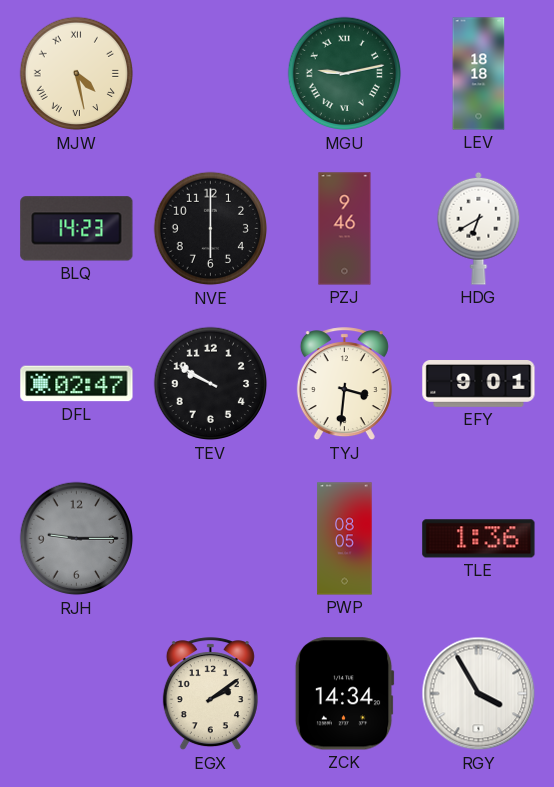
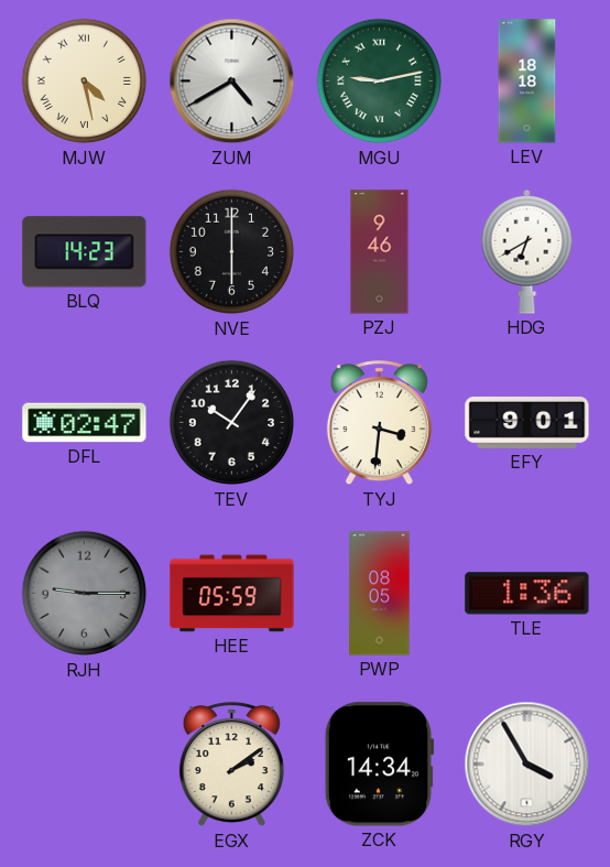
ZUM: none -> 4:40 (232, 82)
TEV: 9:50 -> 10:06 (232, 423)
HEE: none -> 05:59 (232, 594)
